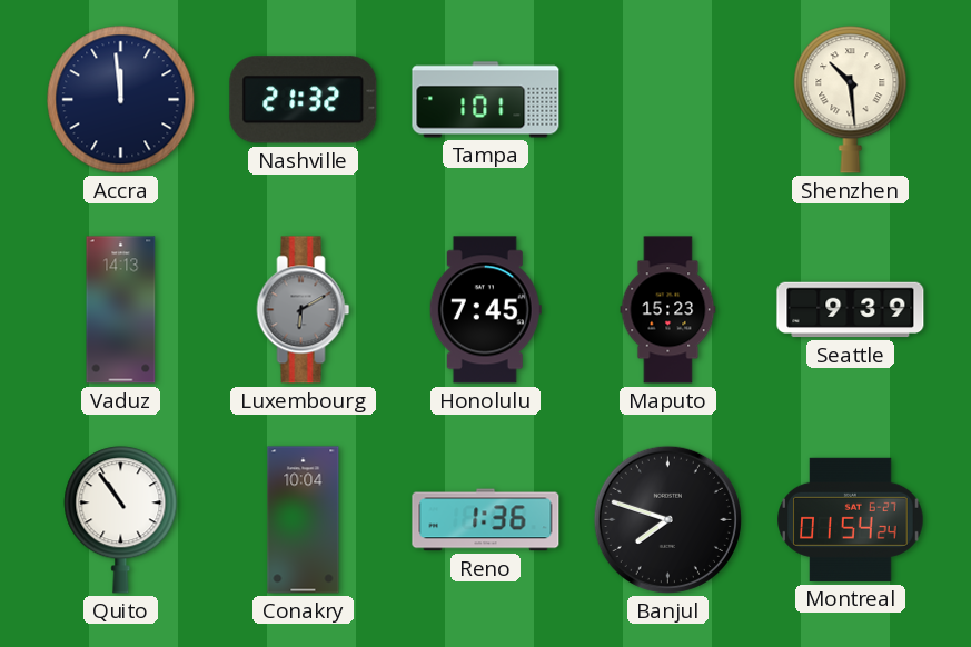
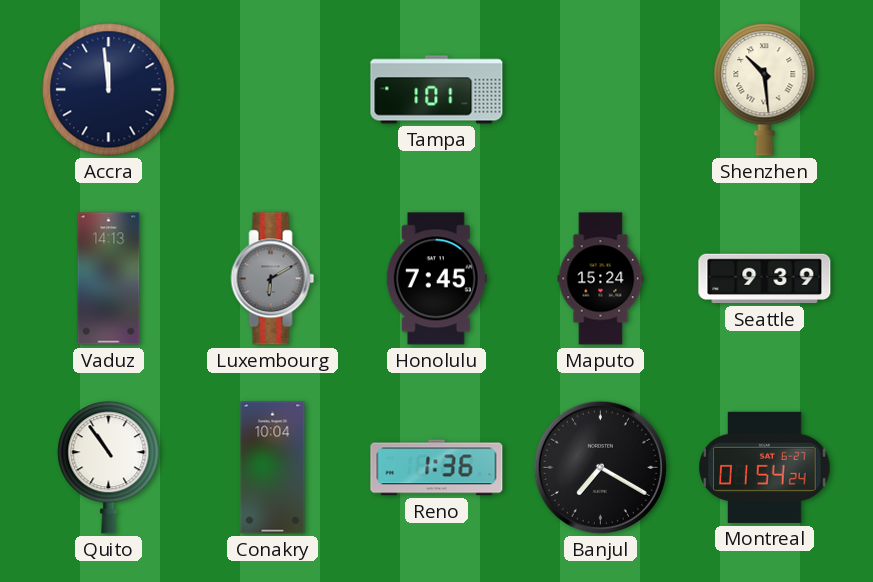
Nashville: 21:32 -> none (304, 100)
Maputo: 15:23 -> 15:24 (601, 279)
Banjul: 7:48 -> 7:20 (600, 467)
